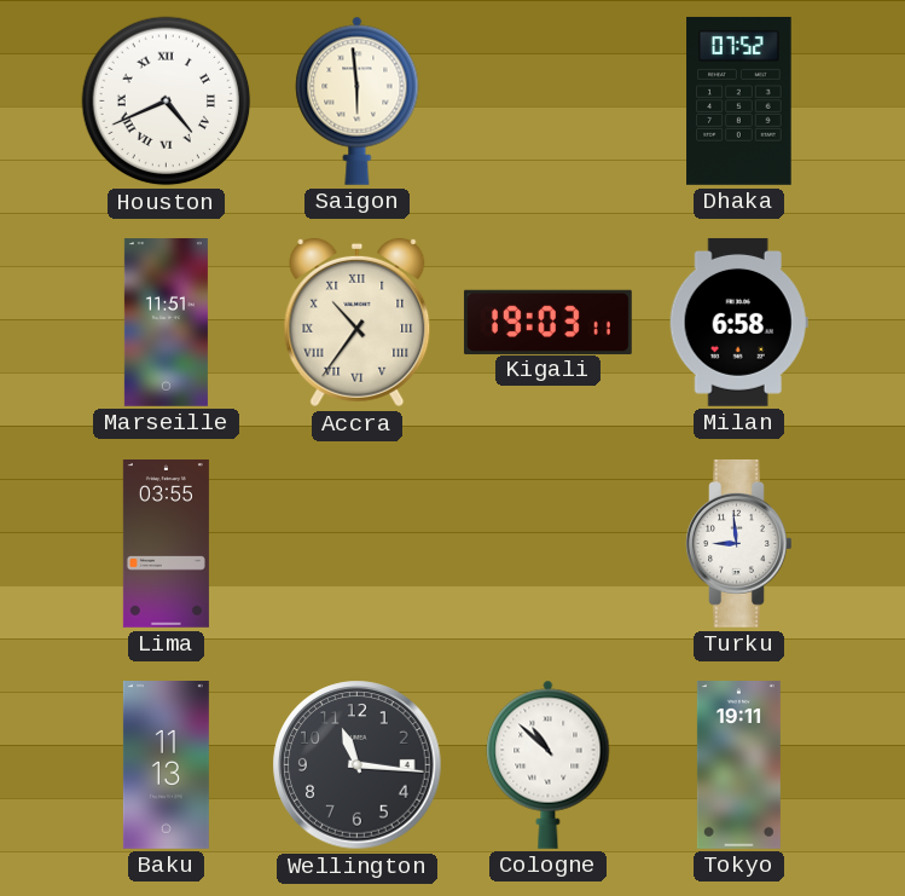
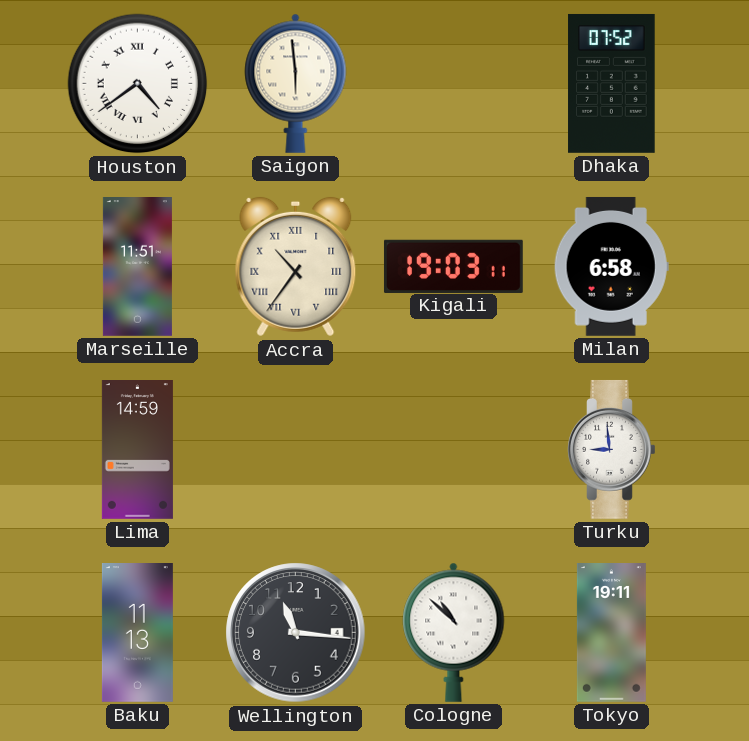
Houston: 4:41 -> 4:39 (138, 84)
Lima: 03:55 -> 14:59 (137, 450)
